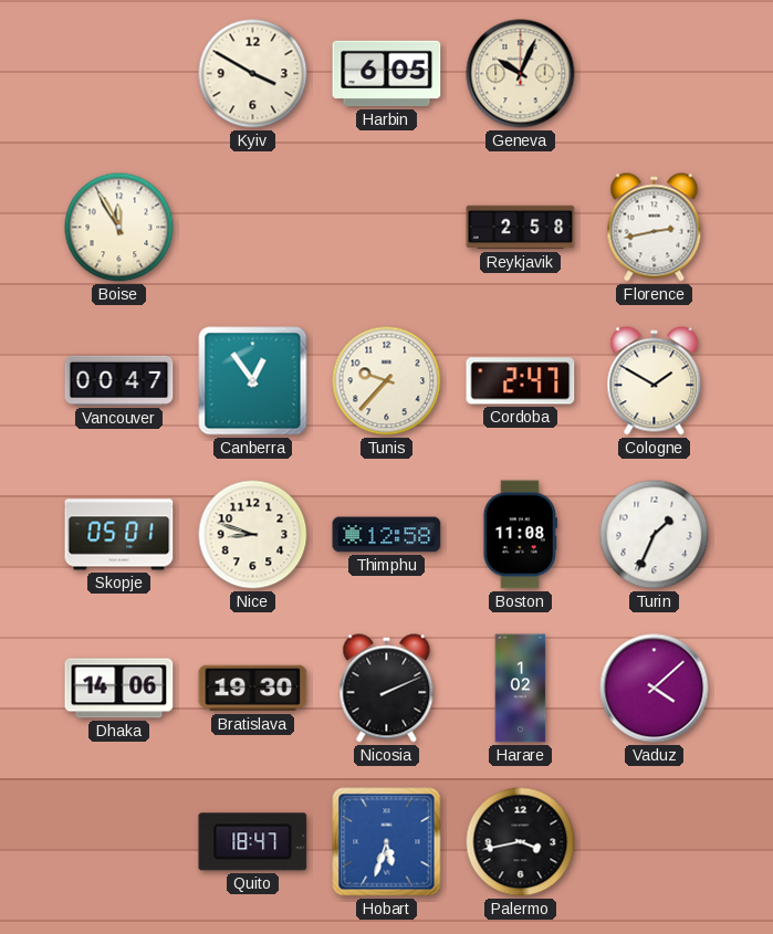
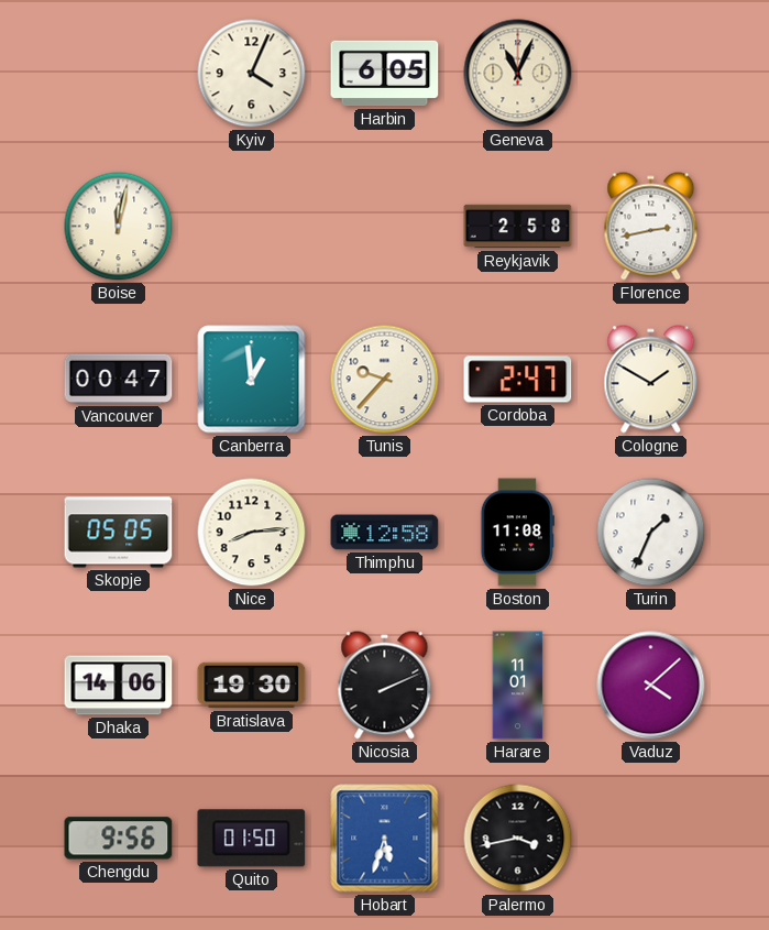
Kyiv: 3:50 -> 4:04 (252, 74)
Geneva: 10:04 -> 11:04 (518, 74)
Boise: 11:55 -> 12:02 (119, 227)
Canberra: 12:54 -> 12:59 (252, 380)
Skopje: 05:01 -> 05:05 (119, 533)
Nice: 8:48 -> 8:14 (252, 533)
Harare: 1:02 -> 11:01 (518, 686)
Chengdu: none -> 9:56 (119, 839)
Quito: 18:47 -> 01:50 (252, 839)
